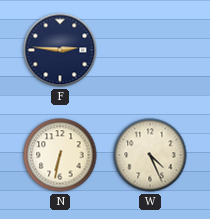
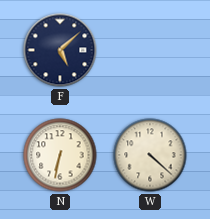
F: 2:46 -> 5:08 (60, 50)
W: 4:26 -> 4:22 (150, 155)
